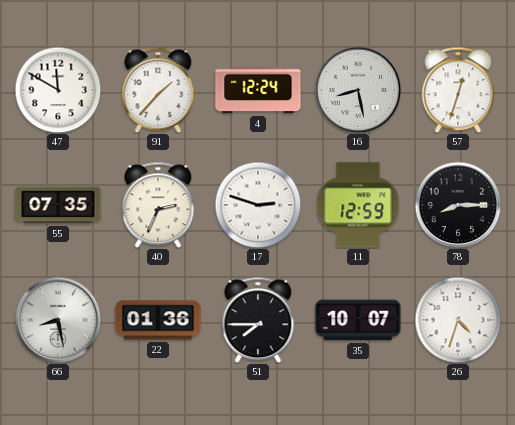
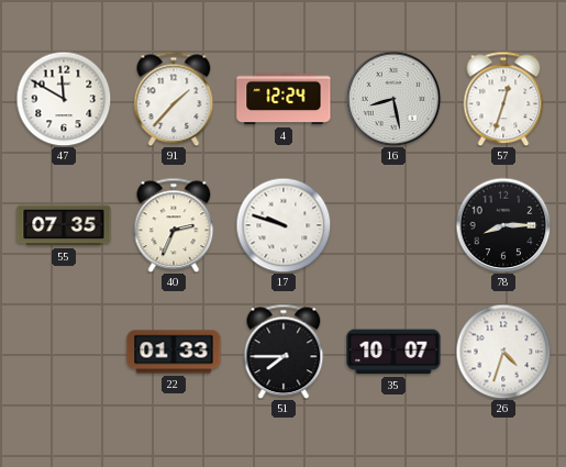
17: 2:48 -> 9:48 (284, 225)
11: 12:59 -> none (358, 205)
66: 8:28 -> none (58, 320)
22: 01:36 -> 01:33 (174, 352)
